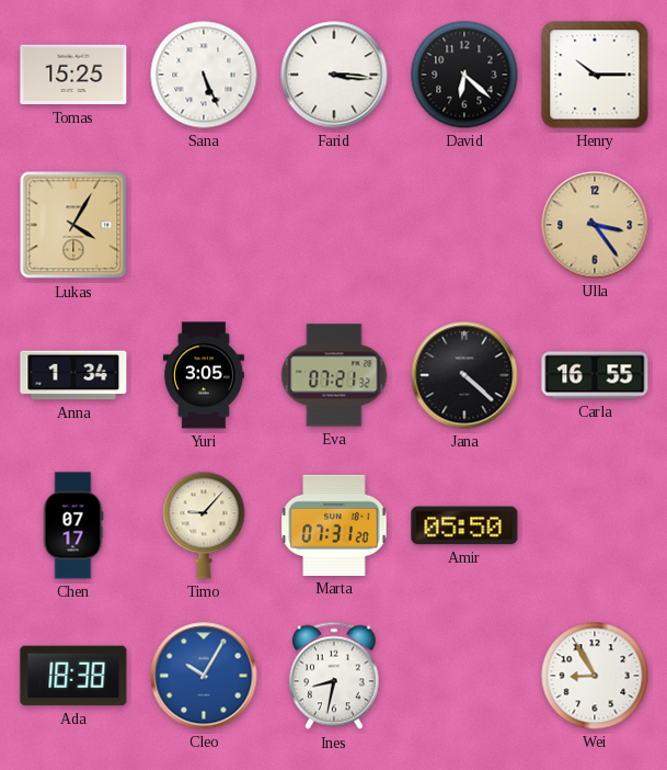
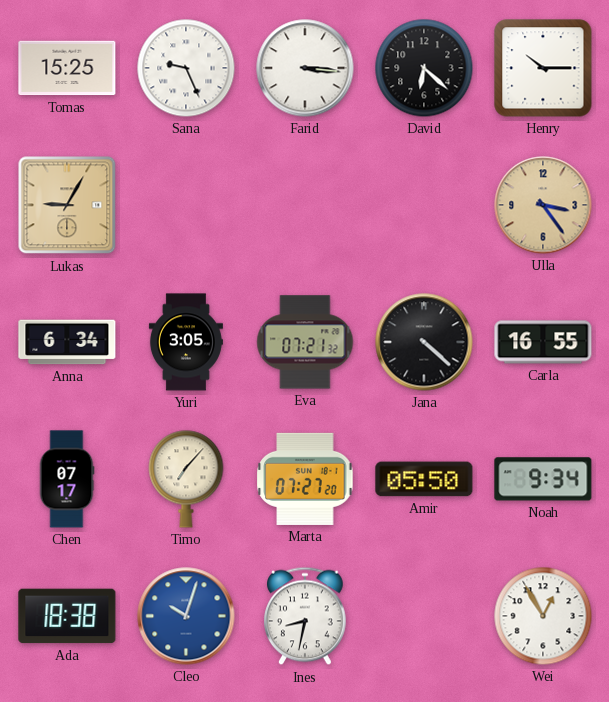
Sana: 5:26 -> 9:26 (186, 68)
Lukas: 4:05 -> 9:05 (67, 205)
Anna: 1:34 -> 6:34 (67, 342)
Timo: 9:07 -> 7:07 (186, 479)
Marta: 07:31 -> 07:27 (305, 479)
Noah: none -> 9:34 (543, 479)
Cleo: 10:05 -> 10:03 (186, 616)
Wei: 8:55 -> 12:55 (543, 616)
